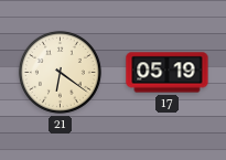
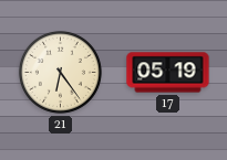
21: 6:21 -> 6:24 (60, 72)
